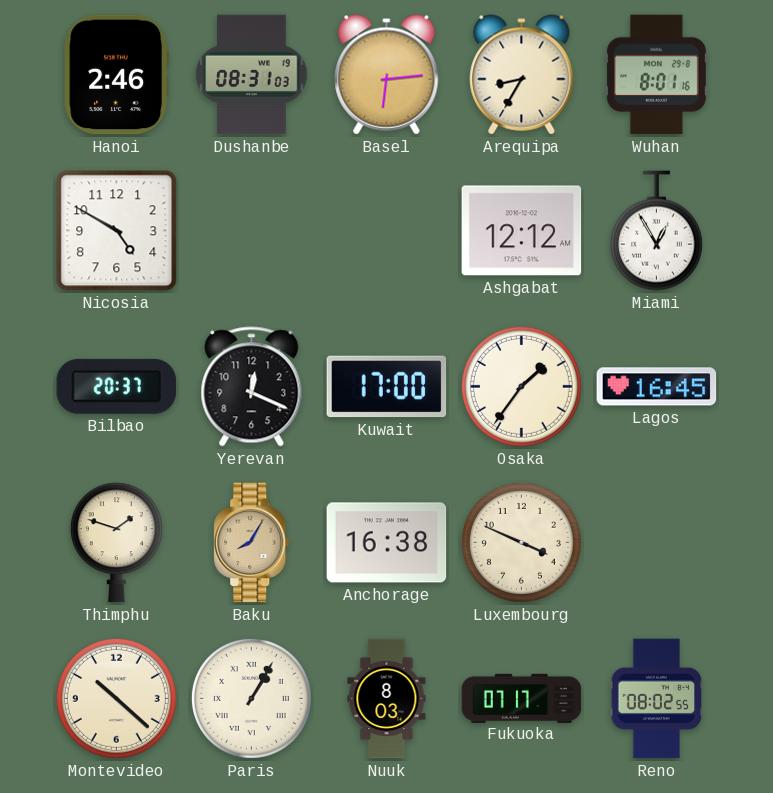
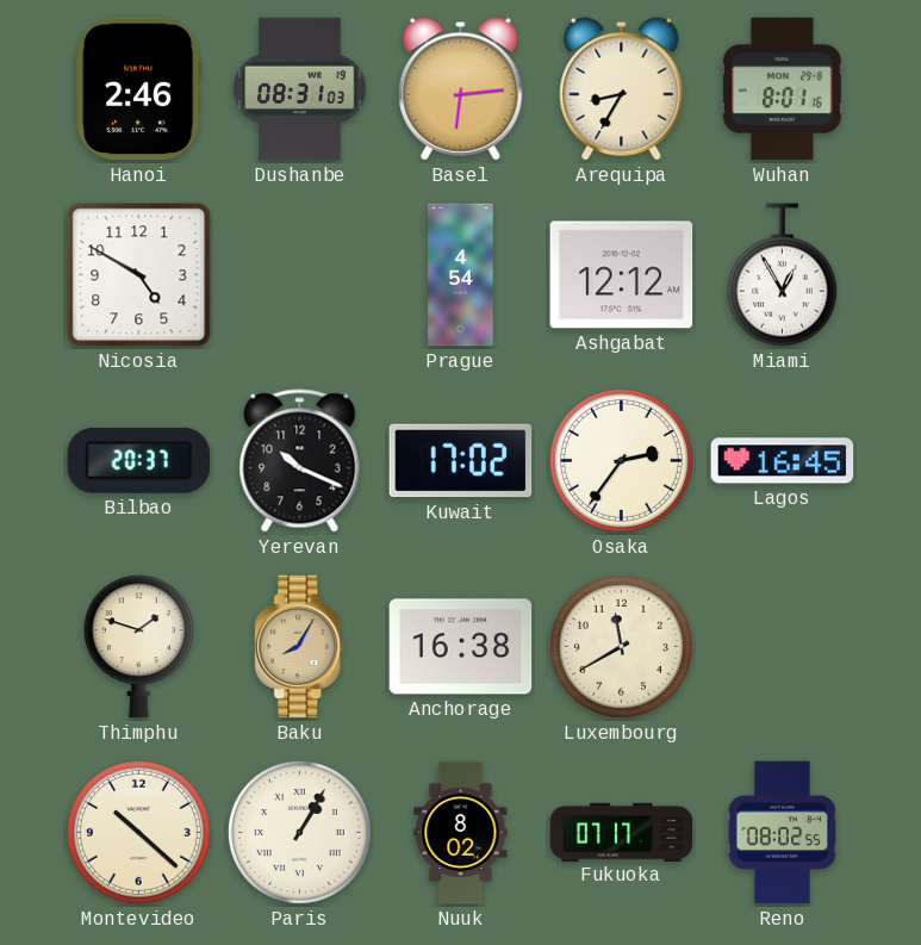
Prague: none -> 4:54 (461, 275)
Yerevan: 12:19 -> 10:19 (300, 461)
Kuwait: 17:00 -> 17:02 (461, 461)
Osaka: 1:36 -> 2:36 (621, 460)
Luxembourg: 3:49 -> 11:40 (621, 646)
Nuuk: 8:03 -> 8:02 (461, 833)
